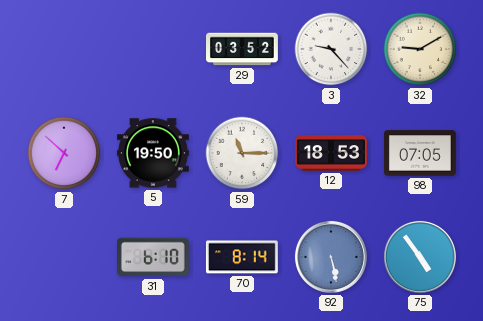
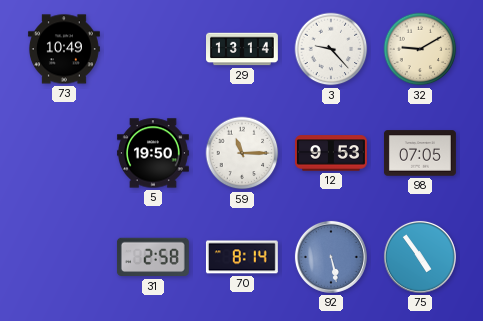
73: none -> 10:49 (64, 49)
29: 03:52 -> 13:14 (243, 49)
7: 6:52 -> none (64, 153)
12: 18:53 -> 9:53 (331, 153)
31: 6:10 -> 2:58 (153, 257)
